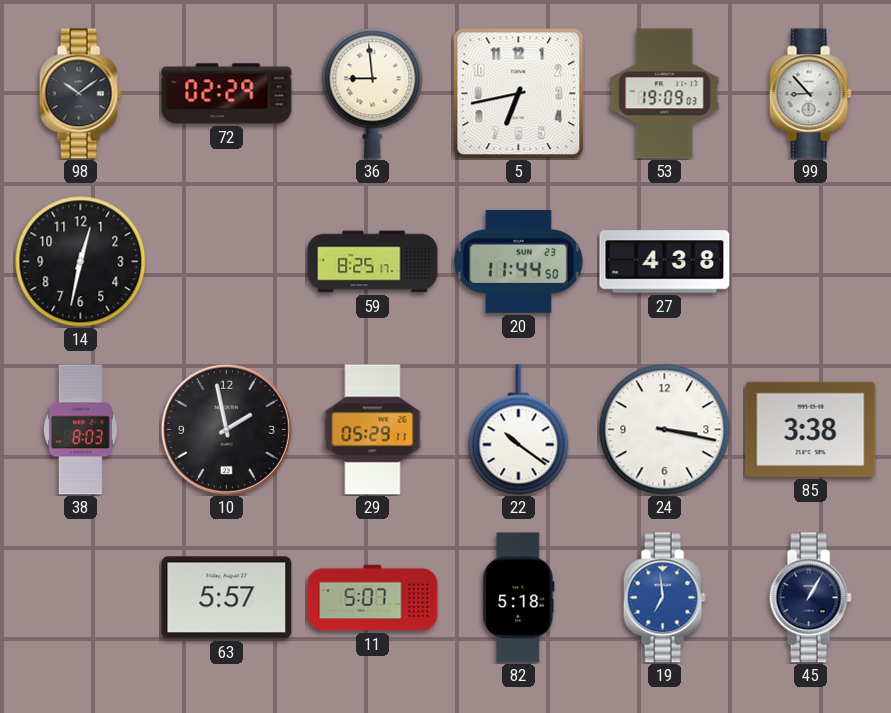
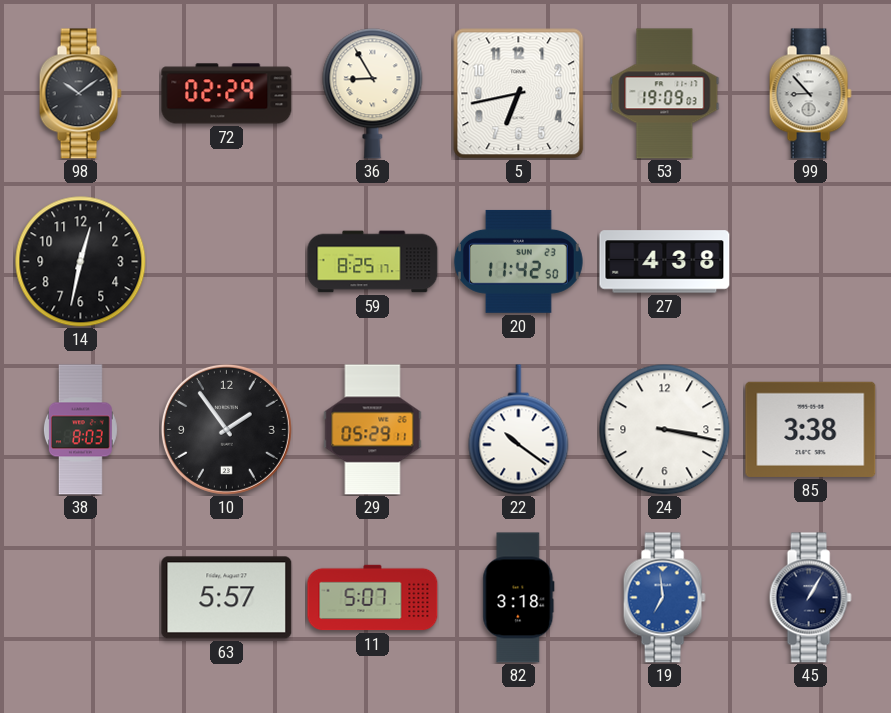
36: 8:59 -> 8:55 (373, 94)
20: 11:44 -> 11:42 (518, 261)
10: 1:58 -> 1:54 (226, 429)
82: 5:18 -> 3:18 (519, 598)
